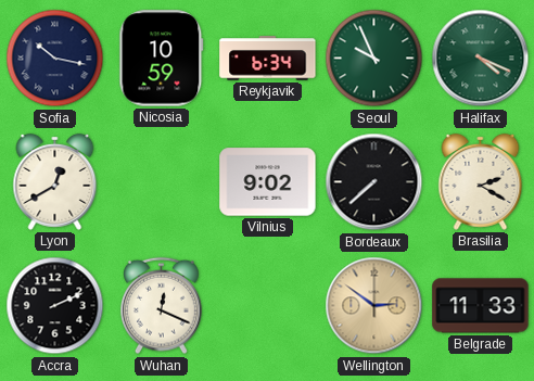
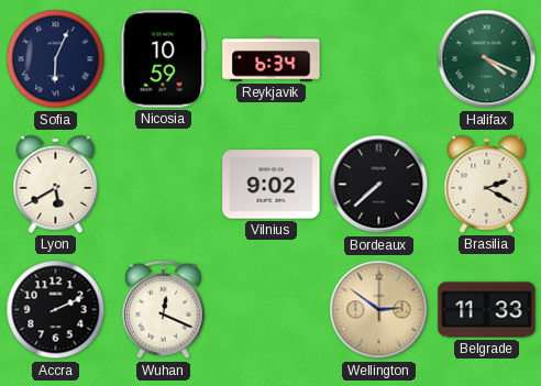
Sofia: 10:17 -> 6:04 (56, 59)
Seoul: 9:56 -> none (374, 59)
Lyon: 12:40 -> 5:40 (56, 184)
